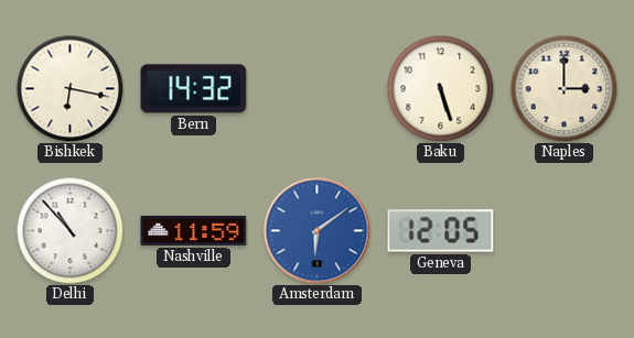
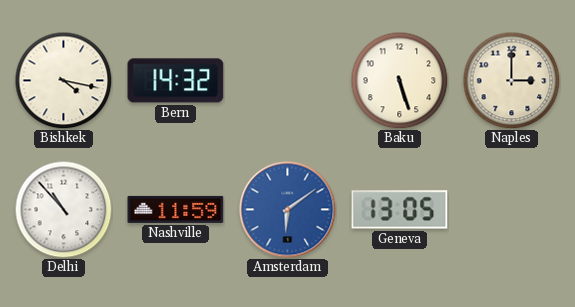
Bishkek: 6:17 -> 4:17 (63, 80)
Geneva: 12:05 -> 13:05 (400, 210)
